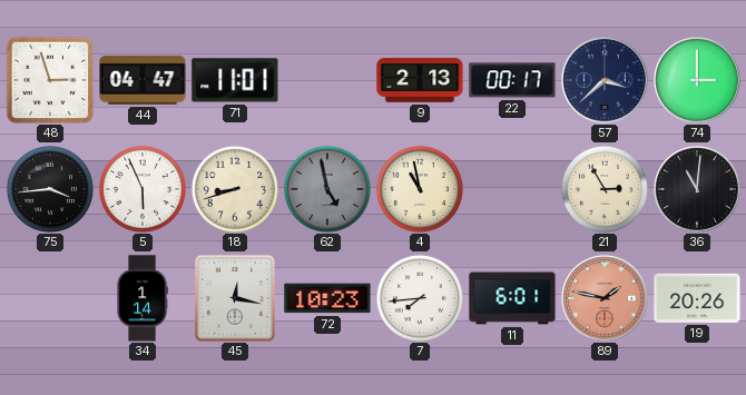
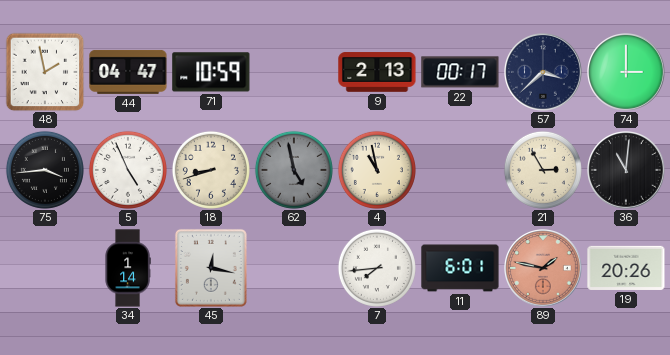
48: 2:57 -> 1:58 (45, 72)
71: 11:01 -> 10:59 (211, 72)
5: 5:56 -> 4:56 (128, 170)
72: 10:23 -> none (327, 298)
